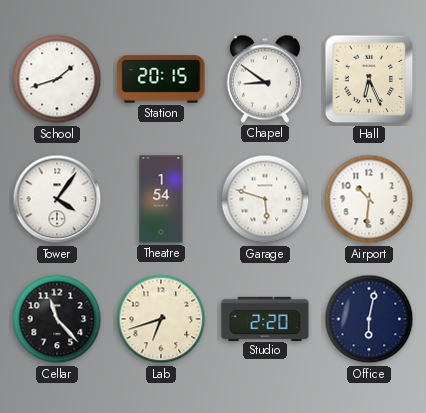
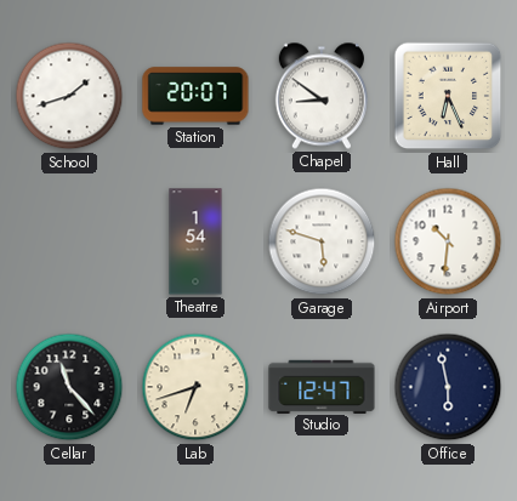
Station: 20:15 -> 20:07 (195, 96)
Tower: 4:06 -> none (57, 199)
Studio: 2:20 -> 12:47 (322, 386)
Office: 6:02 -> 5:58 (448, 387)
